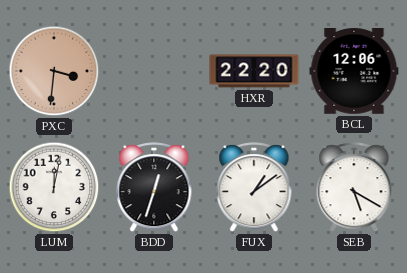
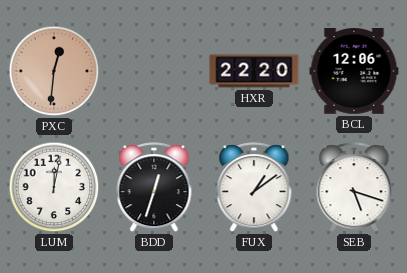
PXC: 3:31 -> 12:31 (54, 71)
SEB: 5:20 -> 5:18 (354, 188)
